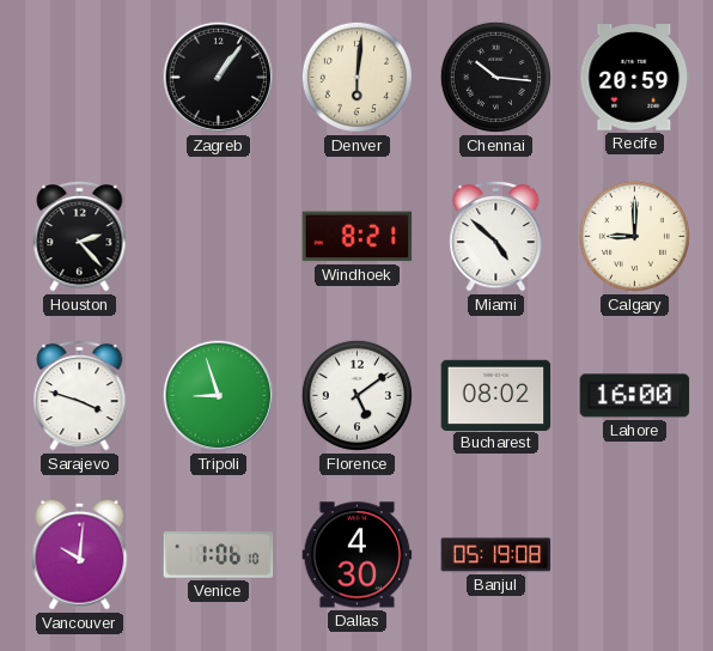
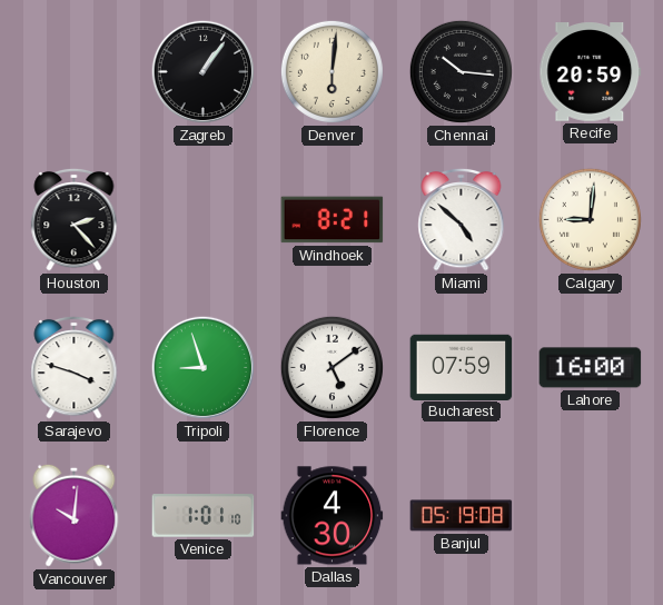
Calgary: 9:00 -> 9:01 (590, 219)
Bucharest: 08:02 -> 07:59 (462, 367)
Venice: 1:06 -> 1:01 (204, 516)
